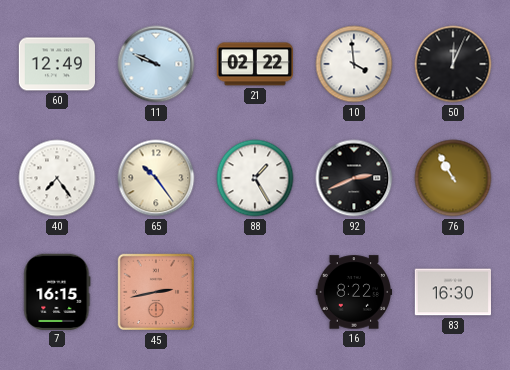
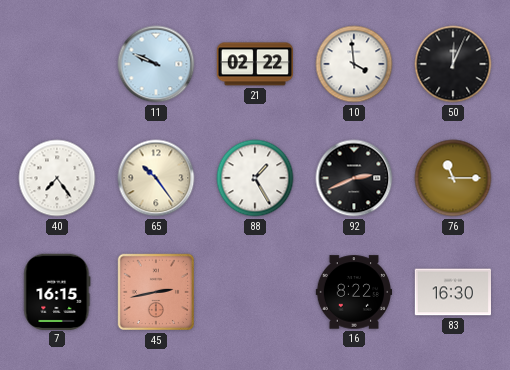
60: 12:49 -> none (57, 64)
76: 10:55 -> 11:15 (453, 178)
